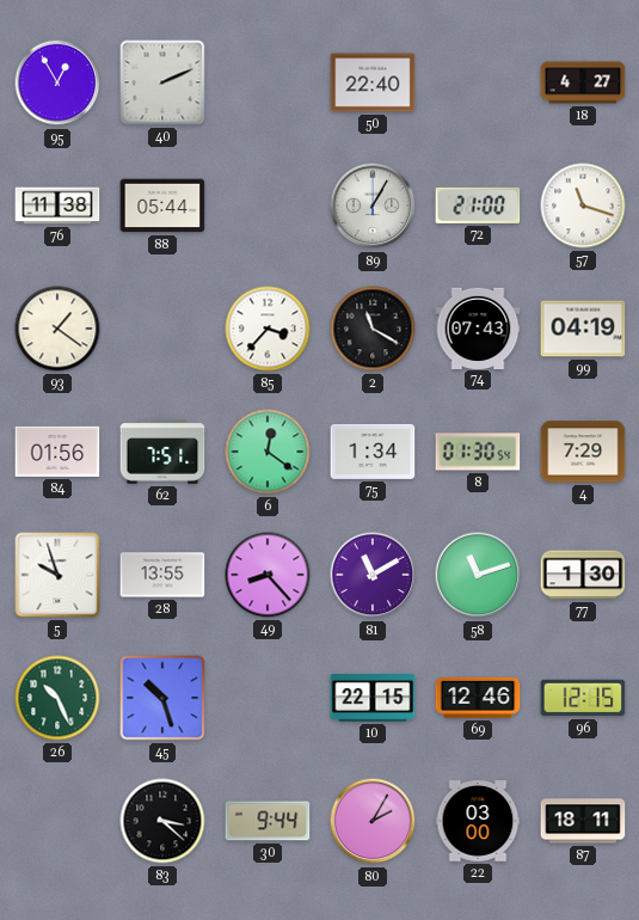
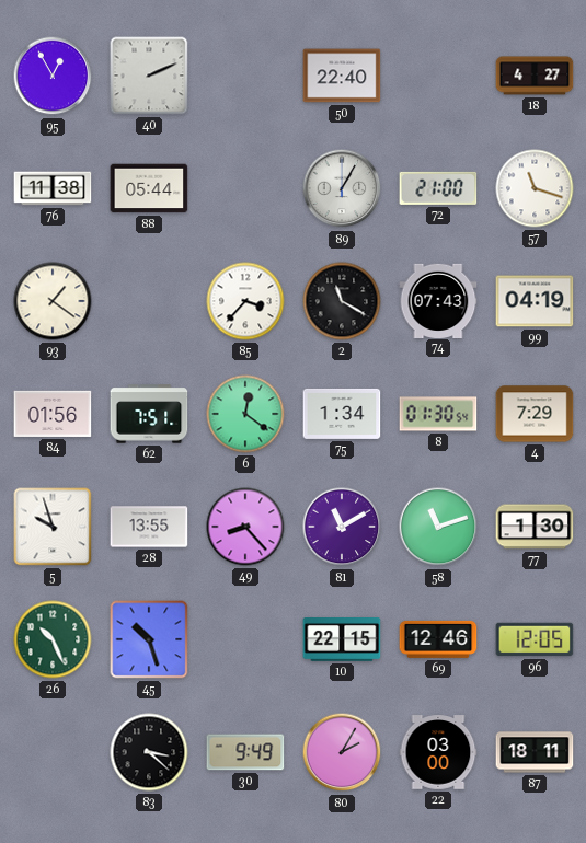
96: 12:15 -> 12:05 (535, 639)
30: 9:44 -> 9:49 (245, 752)
